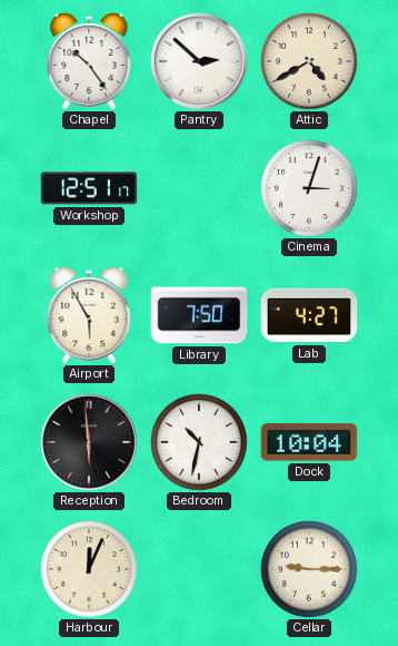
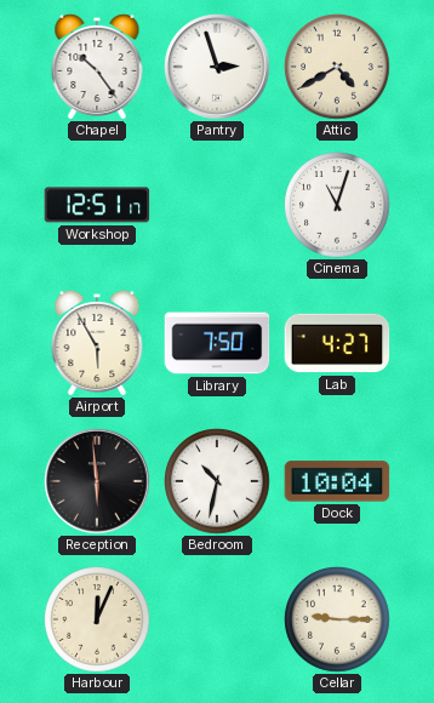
Pantry: 2:52 -> 2:57 (217, 67)
Cinema: 3:03 -> 11:03 (337, 205)
